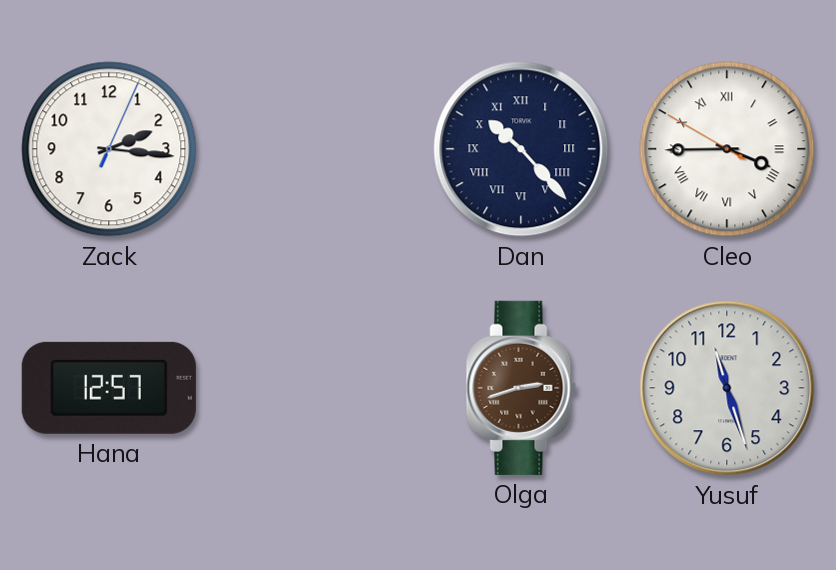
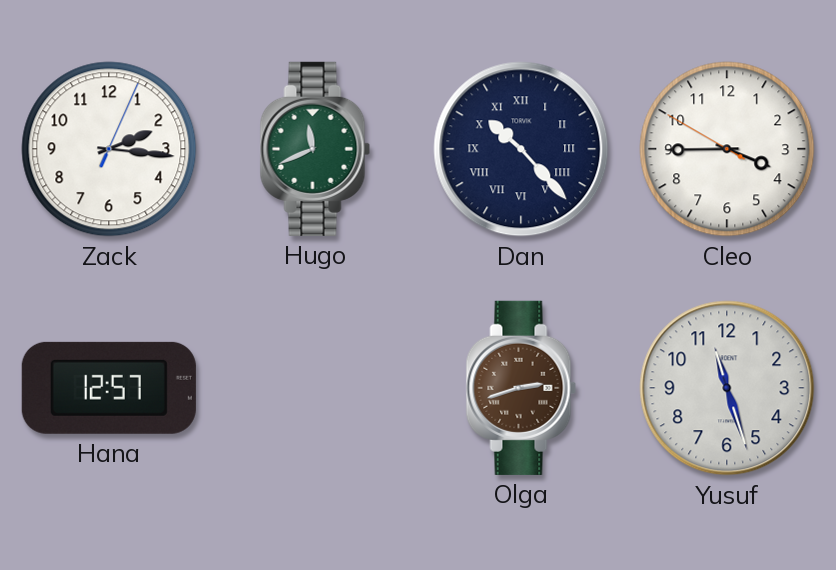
Hugo: none -> 11:41 (315, 149)
Cleo numerals: Roman -> Arabic (727, 149)
